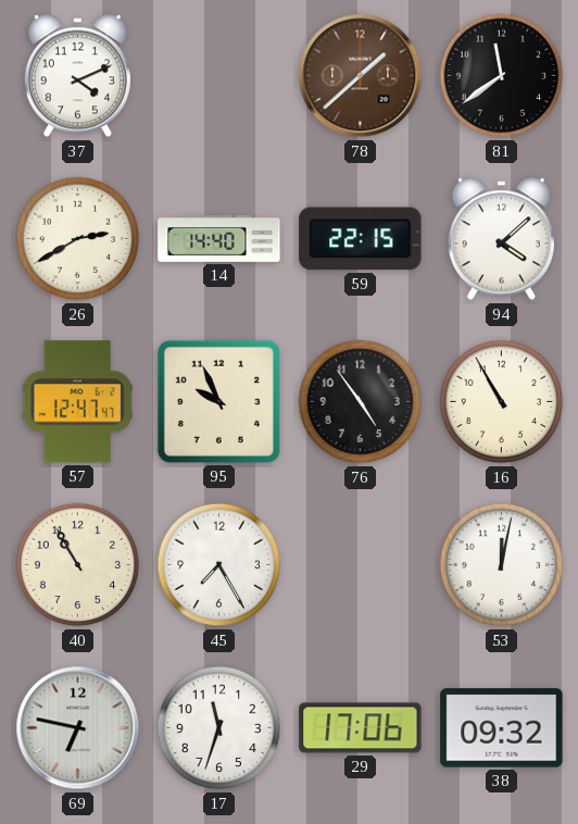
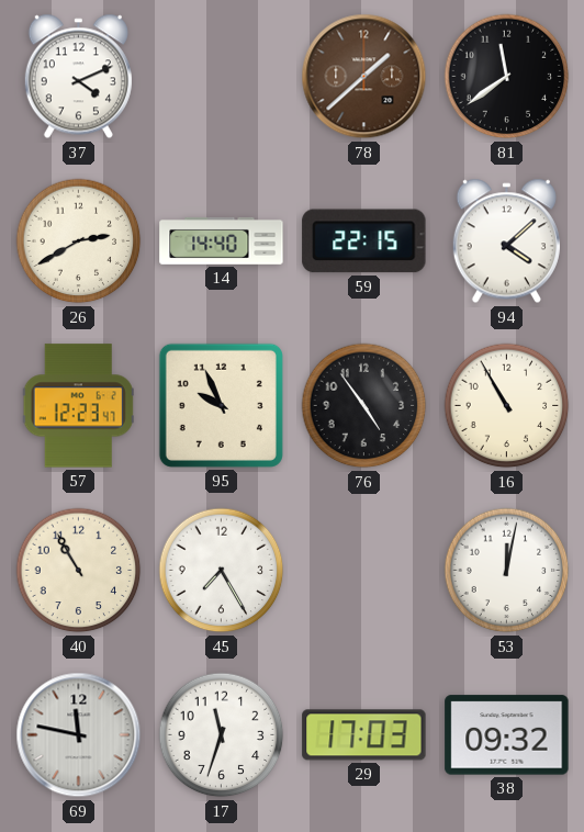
57: 12:47 -> 12:23 (78, 406)
69: 6:47 -> 11:47 (79, 735)
29: 17:06 -> 17:03 (364, 735)
